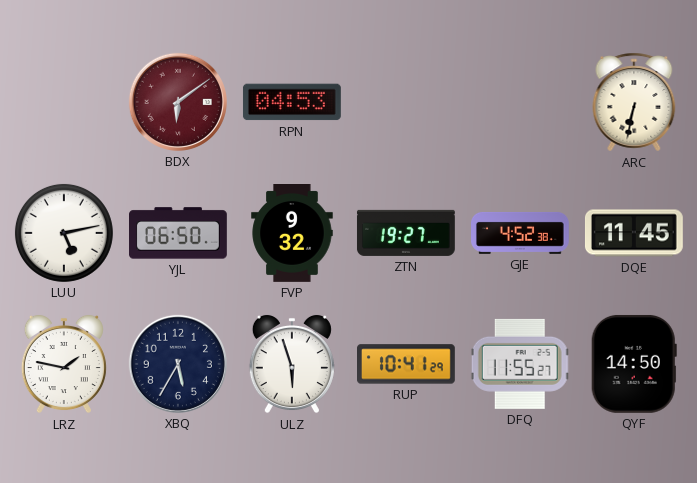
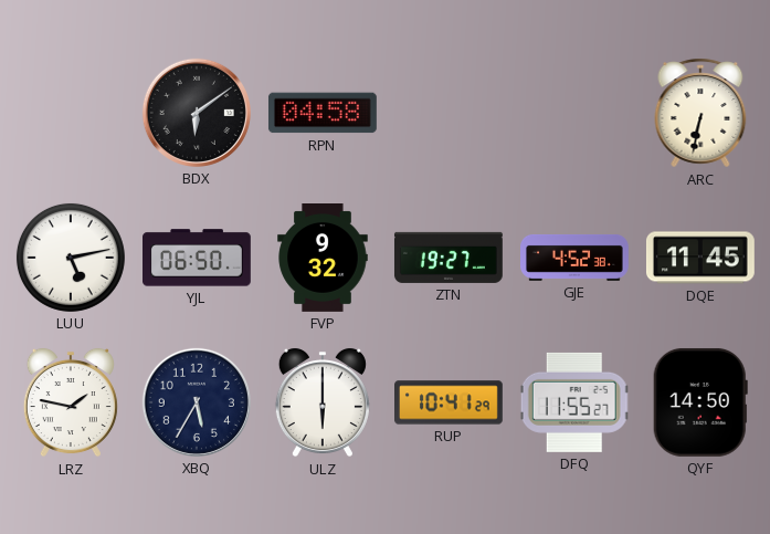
BDX dial: burgundy -> black (197, 113)
RPN: 04:53 -> 04:58 (323, 113)
ULZ: 5:57 -> 6:00 (323, 402)
